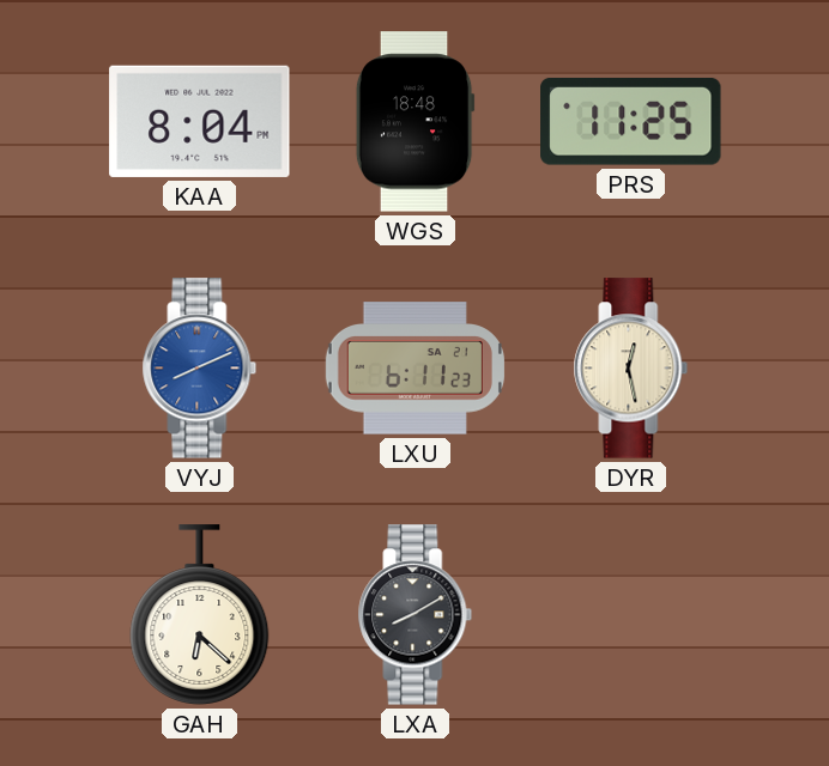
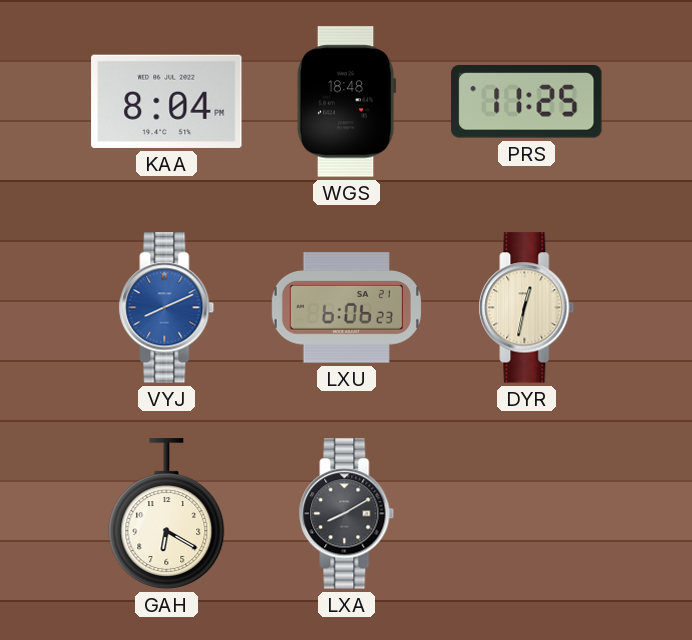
LXU: 6:11 -> 6:06 (346, 308)
DYR: 12:28 -> 12:32 (527, 308)
GAH: 6:22 -> 6:20 (167, 514)
